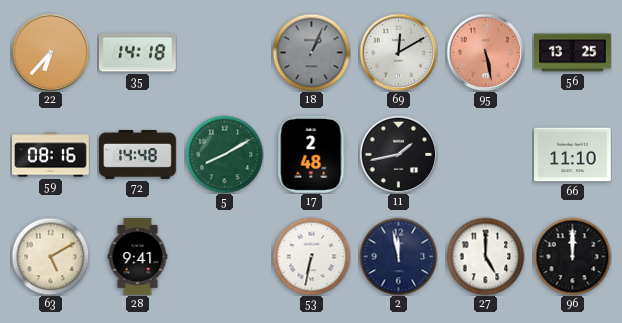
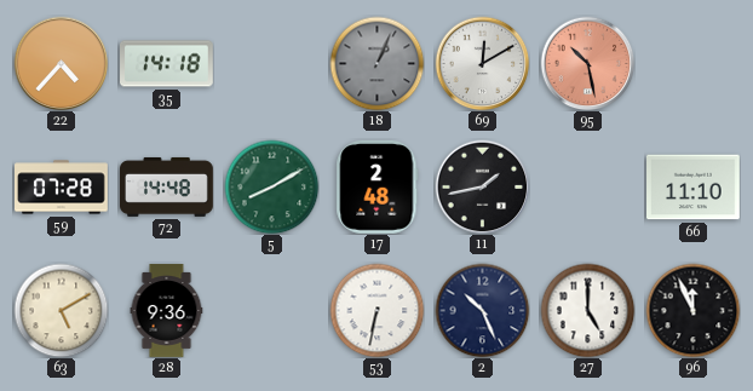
22: 6:37 -> 4:37 (61, 63)
95: 5:28 -> 10:28 (587, 63)
56: 13:25 -> none (573, 53)
59: 08:16 -> 07:28 (62, 188)
28: 9:41 -> 9:36 (167, 311)
2: 11:58 -> 10:26 (482, 310)
96: 12:00 -> 11:56 (692, 310)
